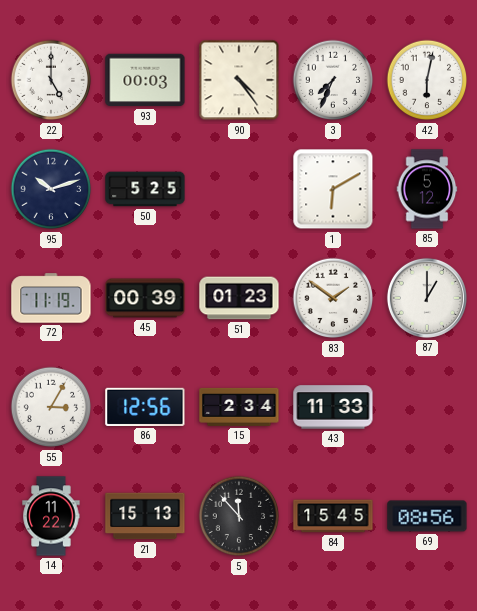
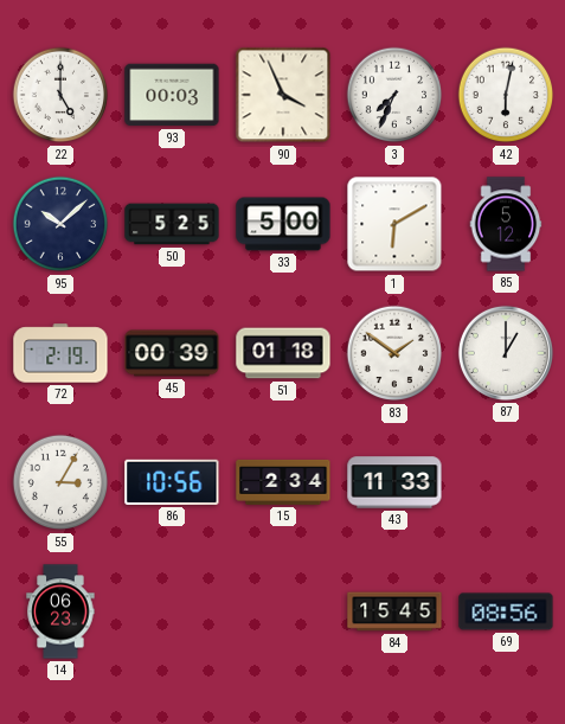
90: 4:24 -> 3:56 (283, 95)
95: 10:12 -> 10:08 (60, 224)
33: none -> 5:00 (283, 224)
72: 11:19 -> 2:19 (60, 353)
51: 01:23 -> 01:18 (283, 353)
86: 12:56 -> 10:56 (172, 482)
14: 11:22 -> 06:23 (60, 611)
21: 15:13 -> none (145, 516)
5: 11:53 -> none (239, 516)
